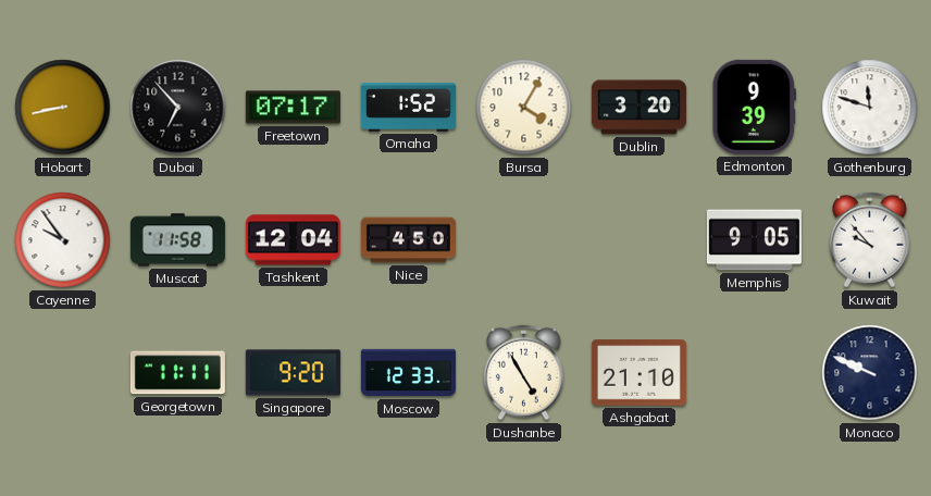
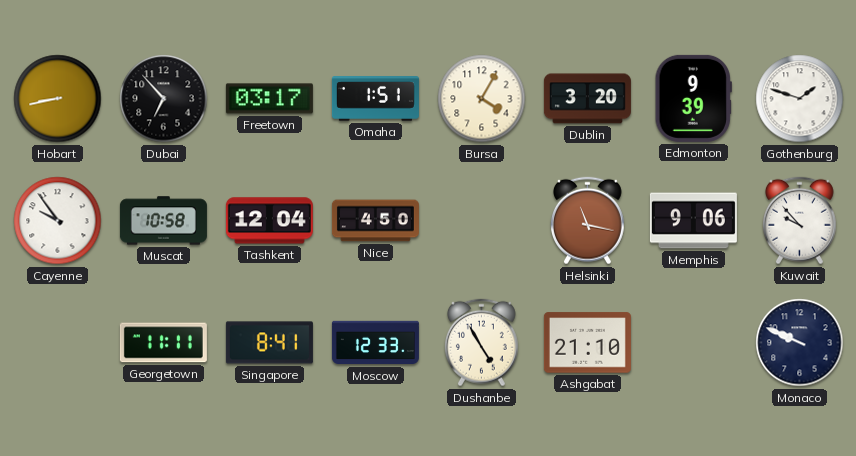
Freetown: 07:17 -> 03:17 (269, 99)
Omaha: 1:52 -> 1:51 (375, 99)
Gothenburg: 11:48 -> 1:48 (800, 99)
Muscat: 11:58 -> 10:58 (163, 221)
Helsinki: none -> 11:17 (587, 221)
Memphis: 9:05 -> 9:06 (693, 221)
Singapore: 9:20 -> 8:41 (269, 343)
